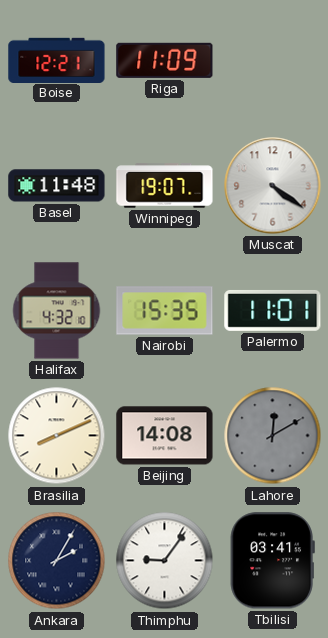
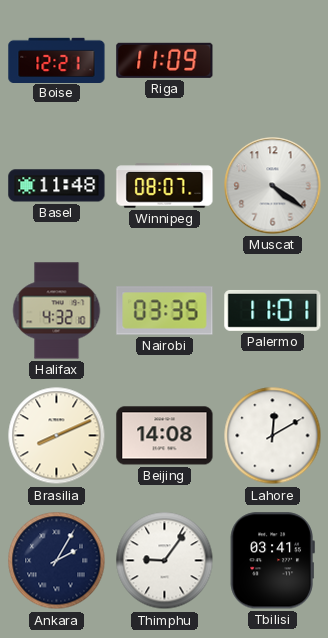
Winnipeg: 19:07 -> 08:07 (165, 186)
Nairobi: 15:35 -> 03:35 (165, 311)
Lahore dial: grey -> white (273, 436)
